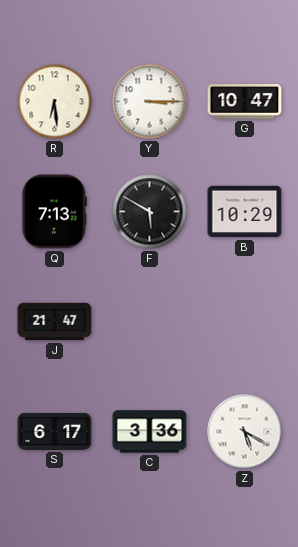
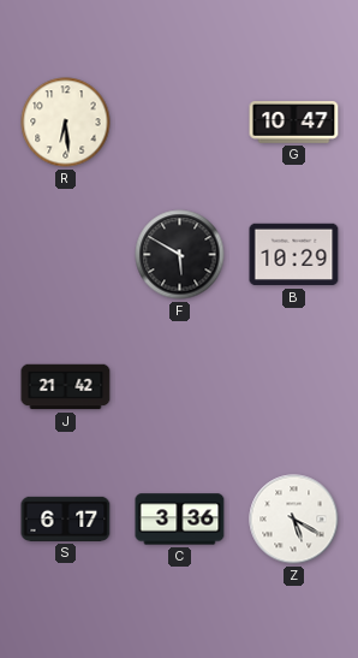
Y: 3:15 -> none (150, 102)
Q: 7:13 -> none (54, 212)
J: 21:47 -> 21:42 (66, 387)
